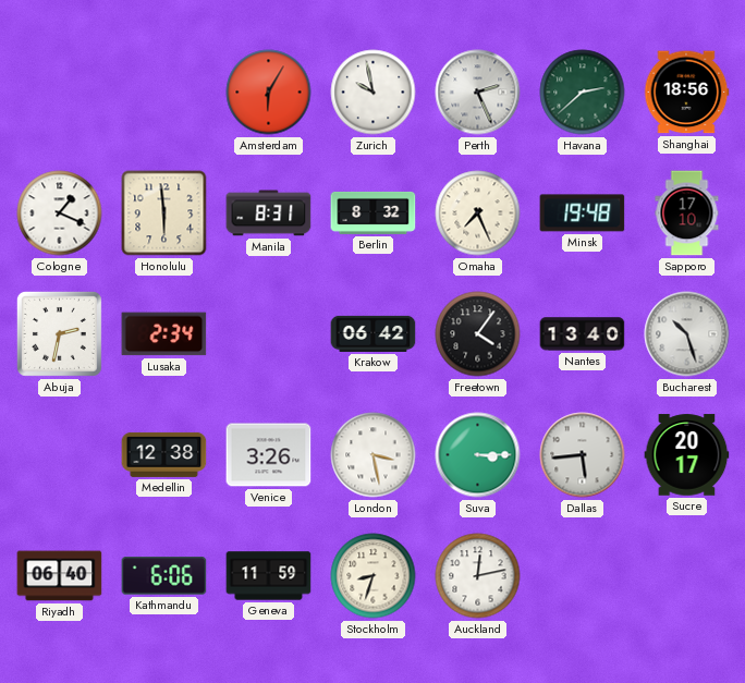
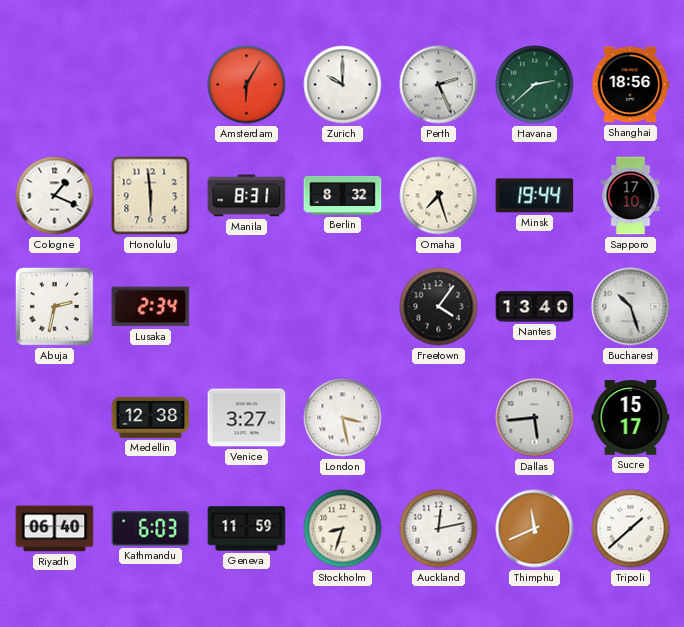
Zurich: 9:58 -> 10:00 (343, 85)
Omaha: 7:26 -> 7:27 (439, 196)
Minsk: 19:48 -> 19:44 (535, 196)
Krakow: 06:42 -> none (374, 333)
Venice: 3:26 -> 3:27 (247, 418)
Suva: 3:15 -> none (478, 455)
Sucre: 20:17 -> 15:17 (631, 418)
Kathmandu: 6:06 -> 6:03 (151, 529)
Thimphu: none -> 11:41 (535, 529)
Tripoli: none -> 1:38 (631, 529)
